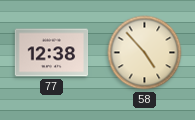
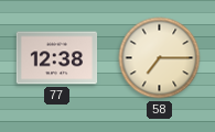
58: 4:53 -> 7:15 (160, 58)
